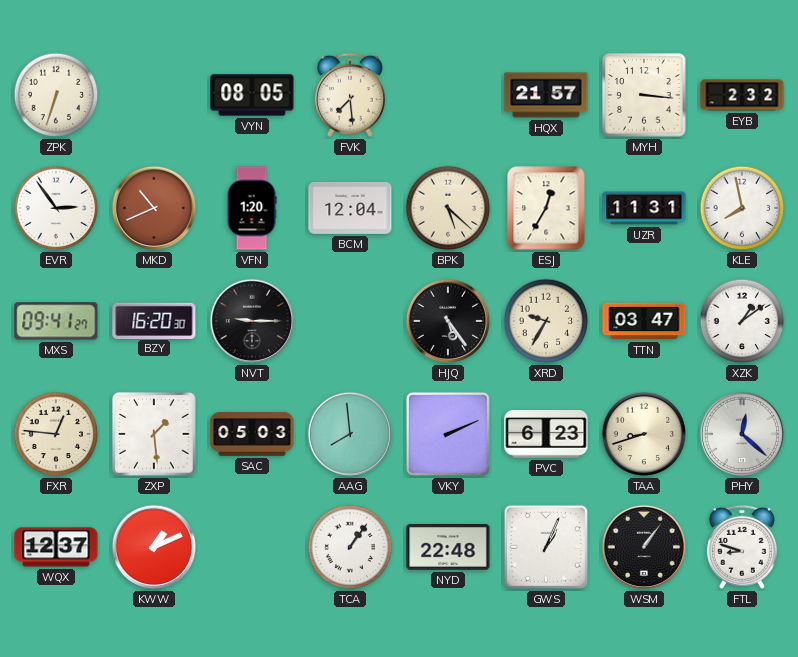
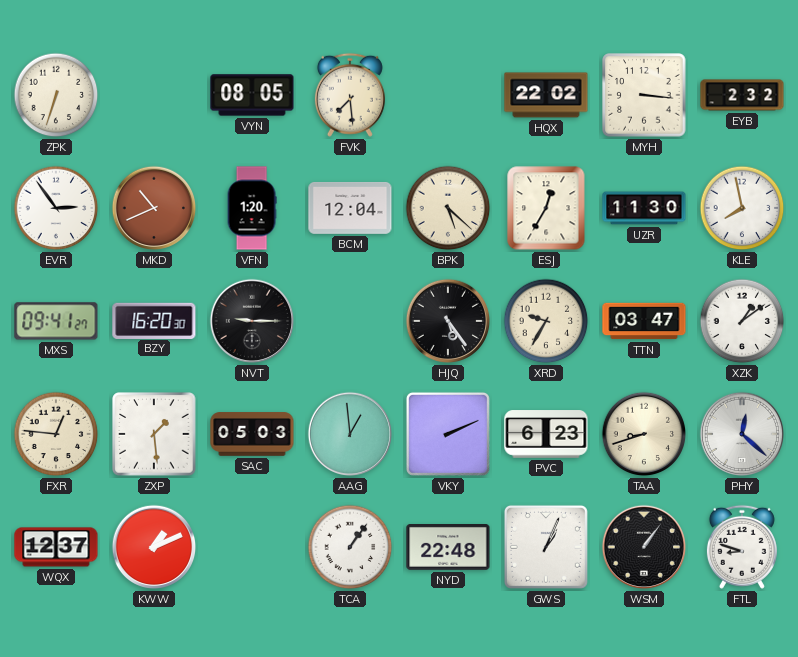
HQX: 21:57 -> 22:02 (546, 95)
UZR: 11:31 -> 11:30 (644, 208)
AAG: 7:59 -> 12:59 (350, 434)
